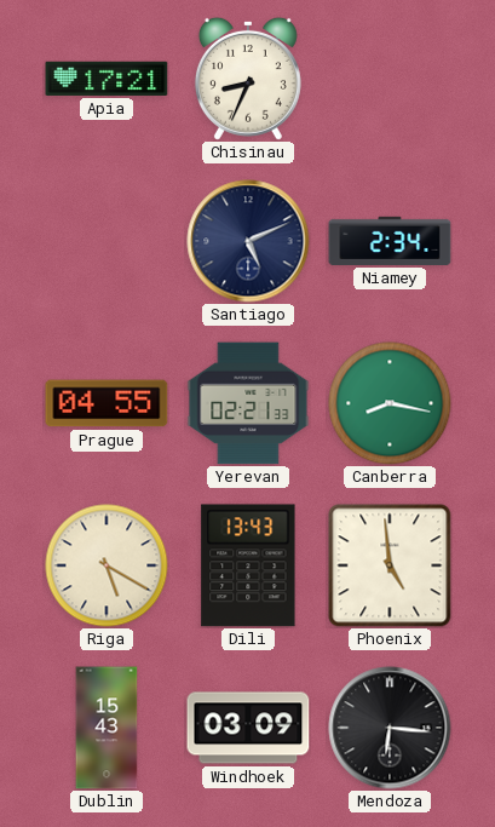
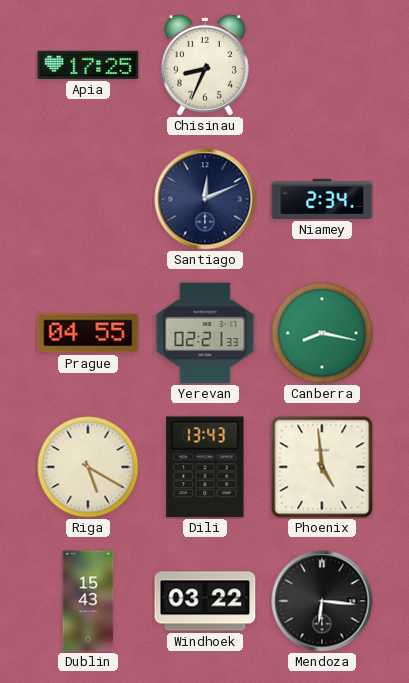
Apia: 17:21 -> 17:25 (88, 65)
Santiago: 5:11 -> 12:11 (205, 199)
Windhoek: 03:09 -> 03:22 (205, 601)
